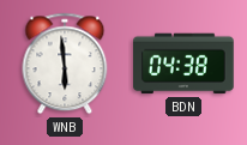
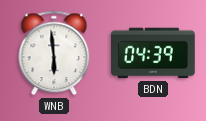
BDN: 04:38 -> 04:39 (153, 53)
